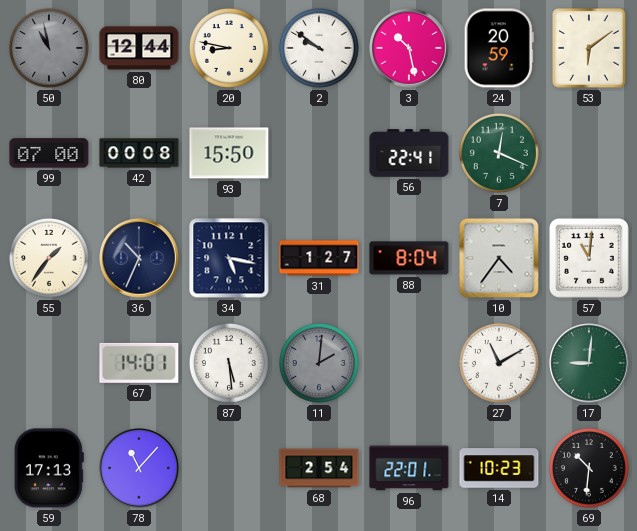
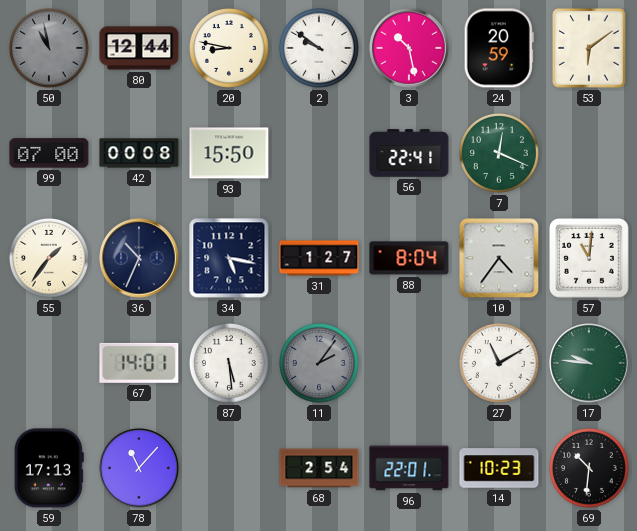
11: 2:01 -> 2:06 (319, 363)
17: 9:01 -> 9:46 (589, 363)
